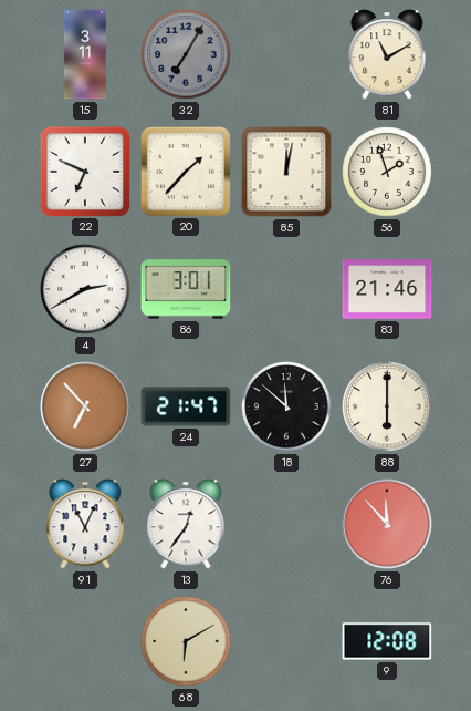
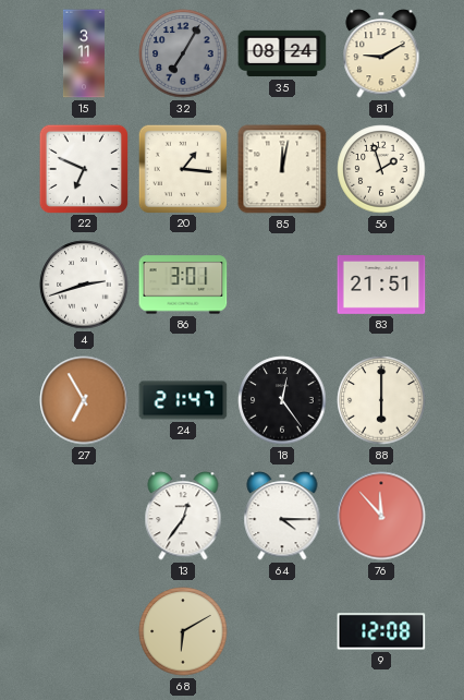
35: none -> 08:24 (282, 53)
81: 11:10 -> 9:10 (381, 53)
20: 1:37 -> 1:16 (182, 168)
4: 2:40 -> 2:42 (84, 285)
83: 21:46 -> 21:51 (381, 286)
27: 6:53 -> 6:55 (84, 400)
18: 11:52 -> 12:24 (282, 400)
91: 11:04 -> none (85, 524)
64: none -> 4:15 (282, 516)
